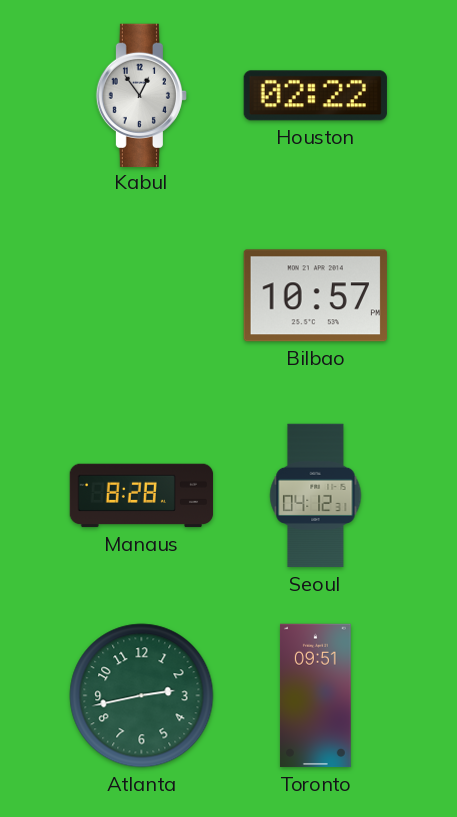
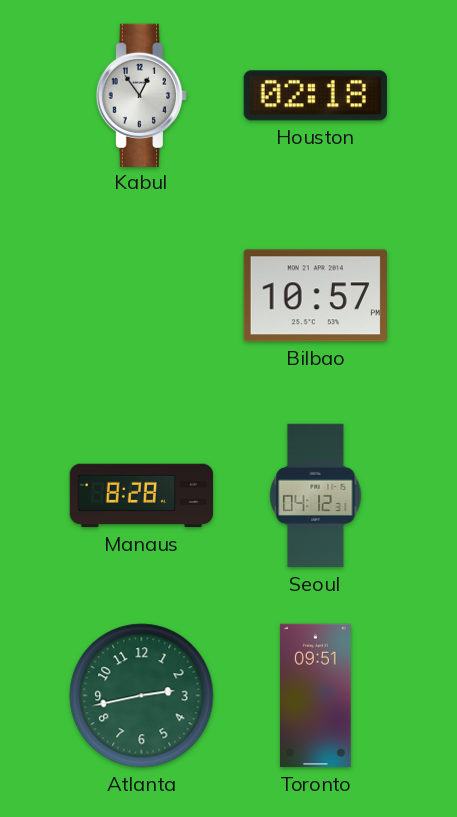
Houston: 02:22 -> 02:18 (315, 96)
